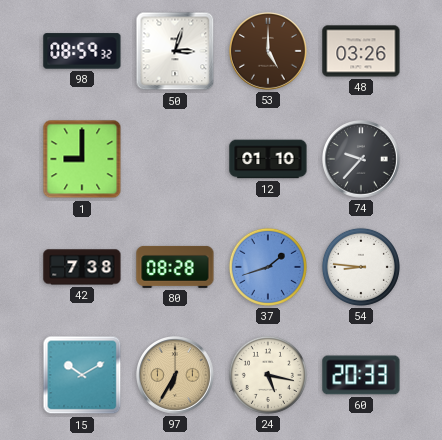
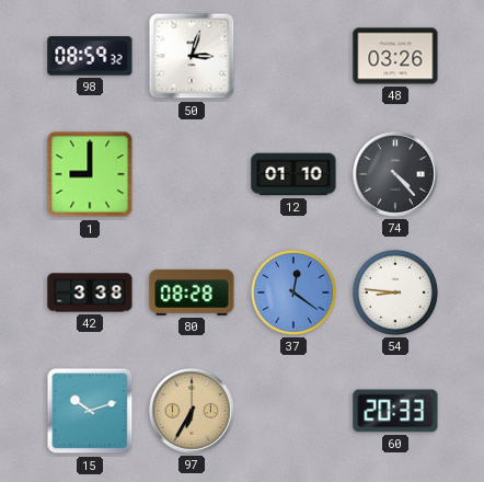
53: 5:00 -> none (269, 52)
74: 9:37 -> 4:23 (396, 175)
42: 7:38 -> 3:38 (90, 292)
37: 1:42 -> 12:21 (293, 292)
15: 10:10 -> 10:12 (90, 411)
24: 5:17 -> none (268, 375)
